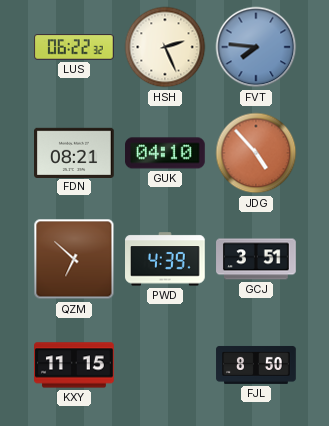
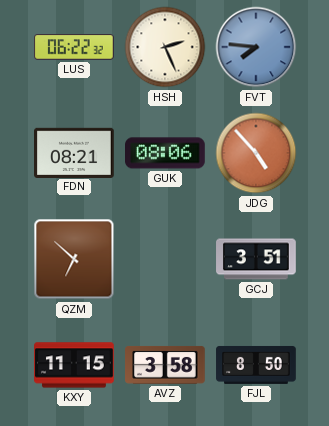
GUK: 04:10 -> 08:06 (166, 153)
PWD: 4:39 -> none (166, 259)
AVZ: none -> 3:58 (165, 365)
